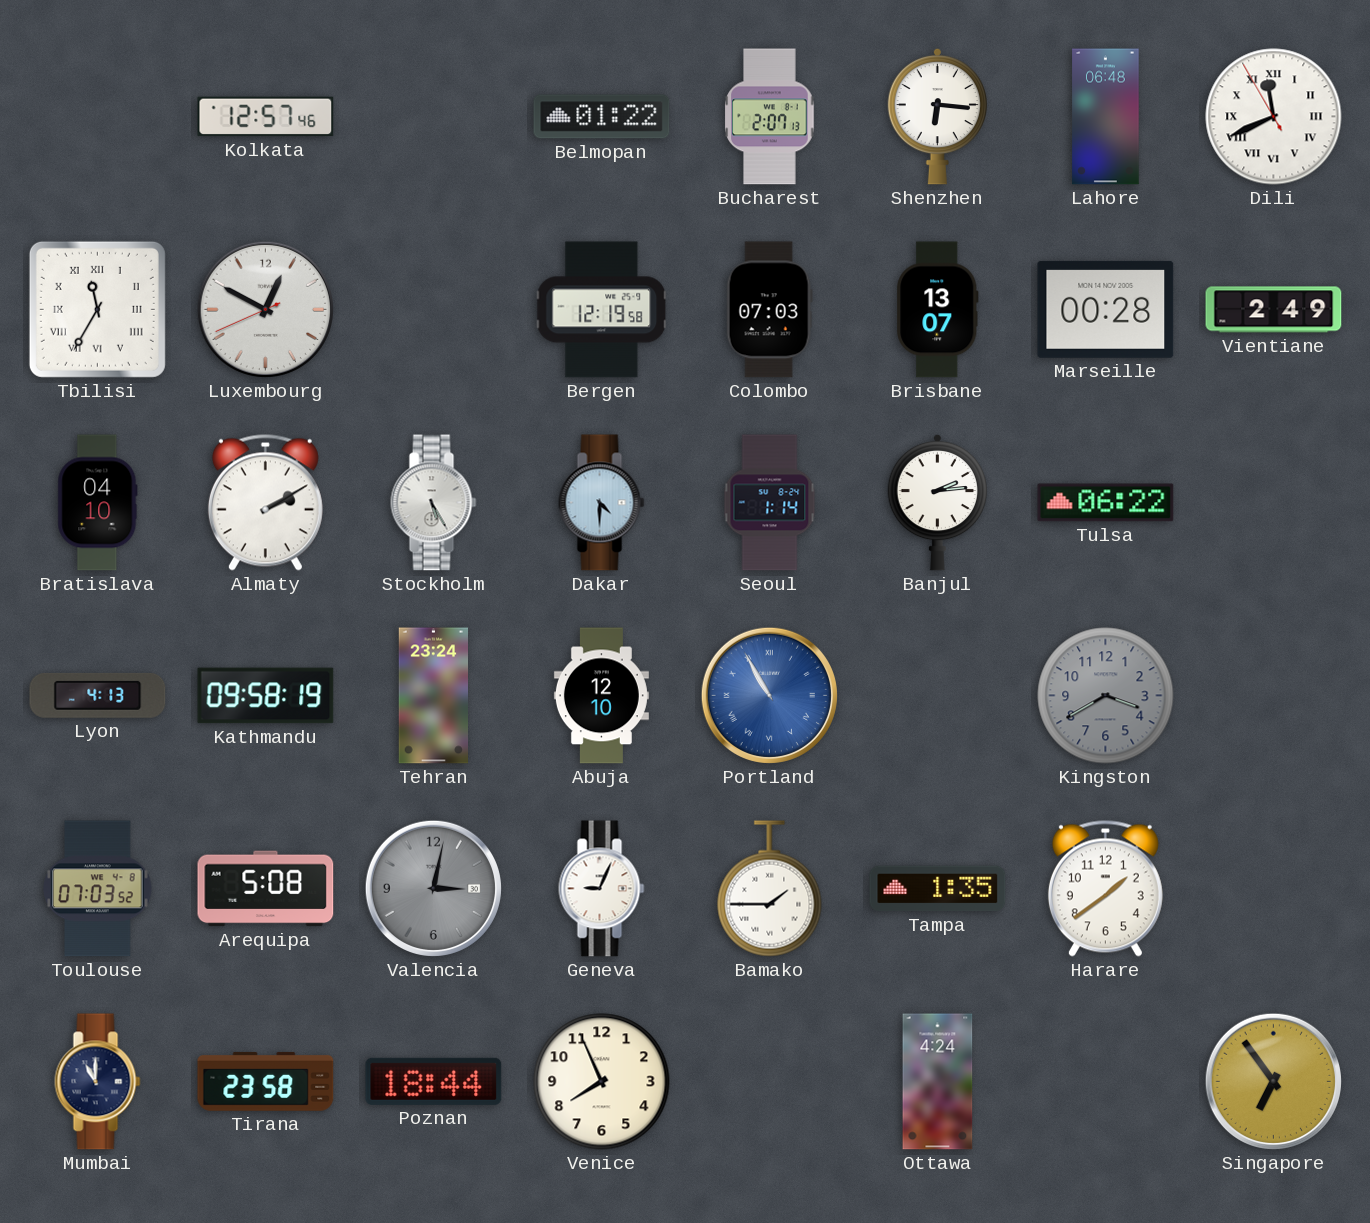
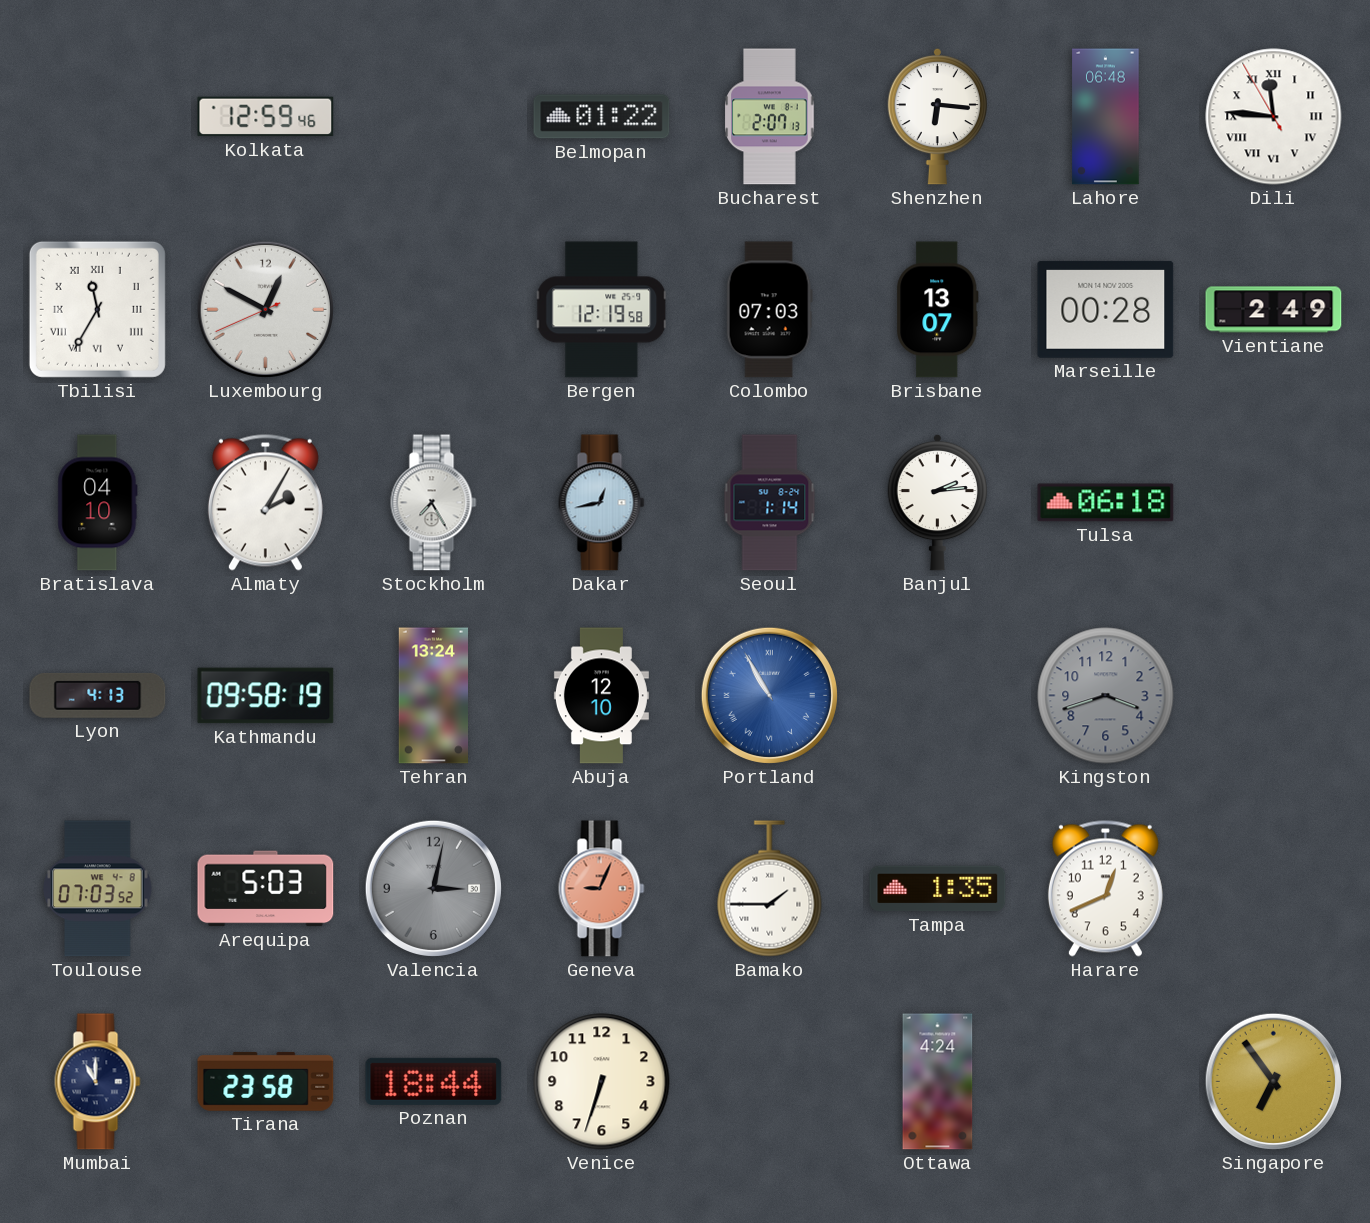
Kolkata: 12:57 -> 12:59 (266, 117)
Dili: 11:40 -> 11:45 (1274, 117)
Almaty: 2:10 -> 2:05 (265, 502)
Stockholm: 5:25 -> 7:25 (434, 503)
Dakar: 4:30 -> 12:43 (602, 503)
Tulsa: 06:22 -> 06:18 (1106, 503)
Tehran: 23:24 -> 13:24 (434, 696)
Kingston: 3:40 -> 3:42 (1106, 696)
Arequipa: 5:08 -> 5:03 (266, 889)
Geneva dial: white -> salmon (602, 889)
Harare: 1:39 -> 12:41 (1105, 888)
Venice: 7:56 -> 6:33 (602, 1082)
